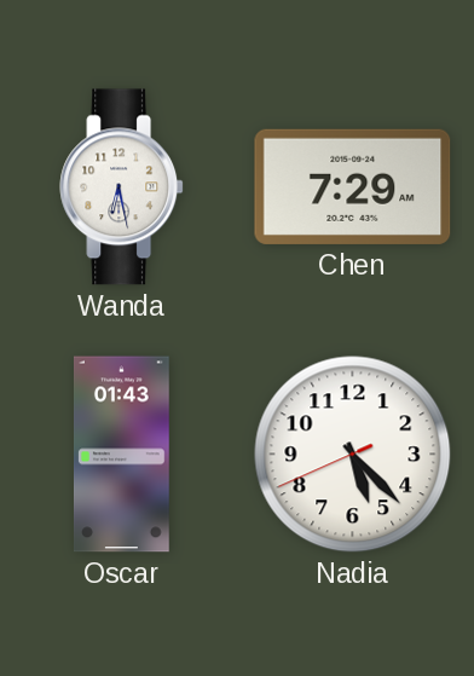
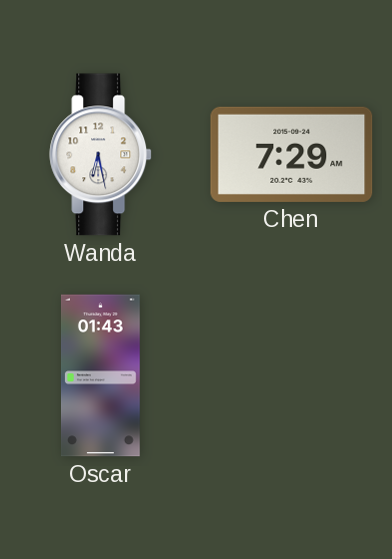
Nadia: 5:22 -> none (353, 455)
